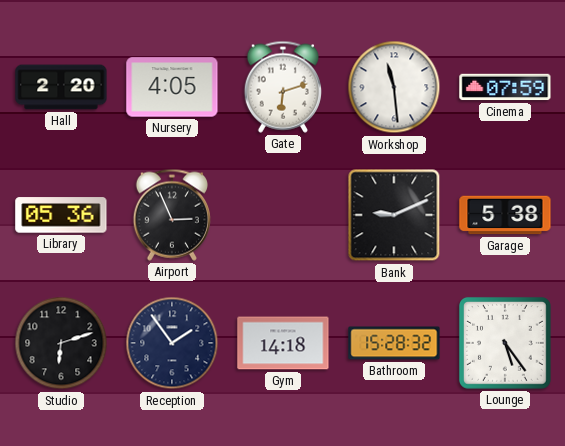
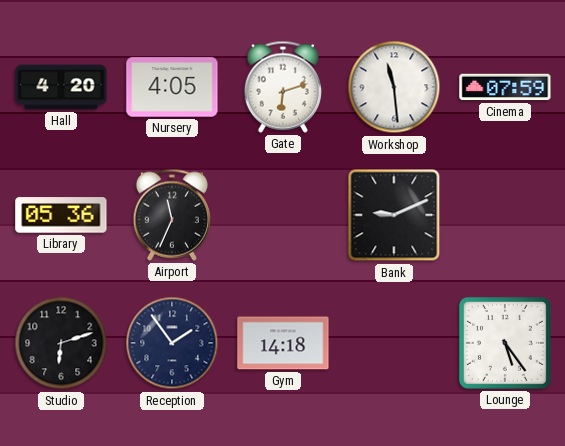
Hall: 2:20 -> 4:20 (61, 87)
Airport: 2:56 -> 11:34 (172, 215)
Garage: 5:38 -> none (505, 215)
Bathroom: 15:28 -> none (394, 343)
